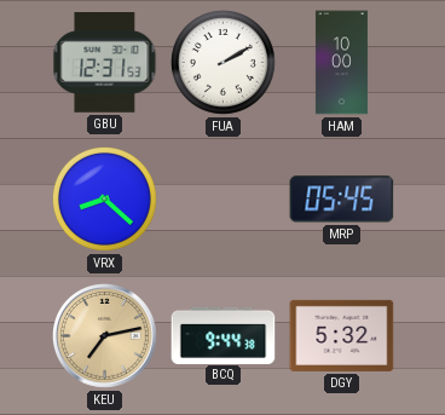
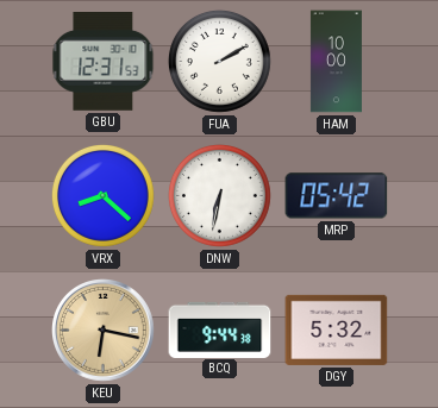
DNW: none -> 6:32 (219, 195)
MRP: 05:45 -> 05:42 (337, 196)
KEU: 7:13 -> 6:17 (104, 331)
